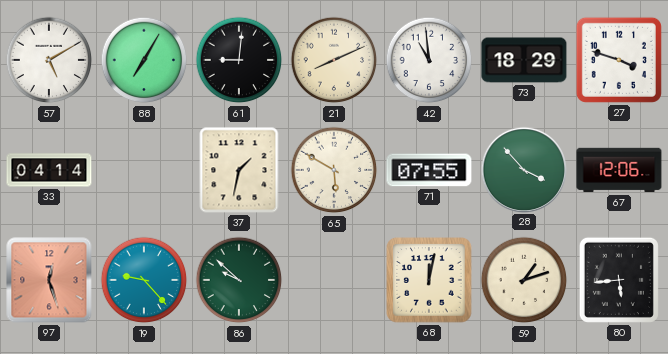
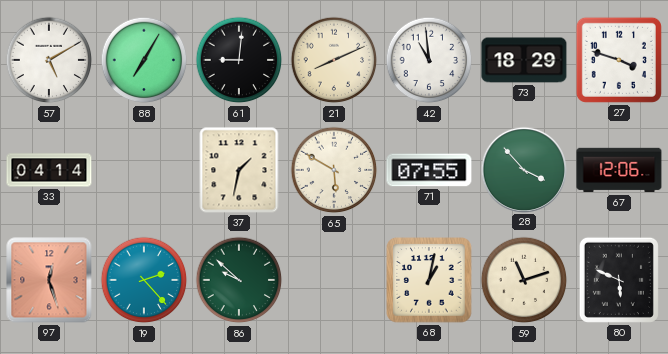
19: 9:23 -> 2:23 (144, 280)
68: 12:02 -> 1:02 (429, 280)
59: 1:12 -> 11:12 (524, 280)
80: 5:44 -> 5:49 (619, 280)
